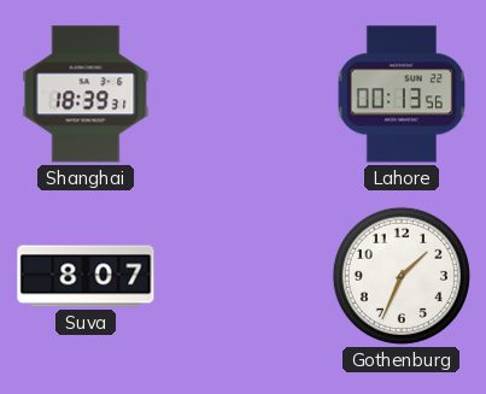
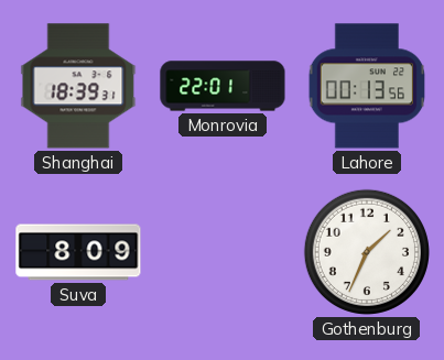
Monrovia: none -> 22:01 (223, 86)
Suva: 8:07 -> 8:09 (78, 252)
